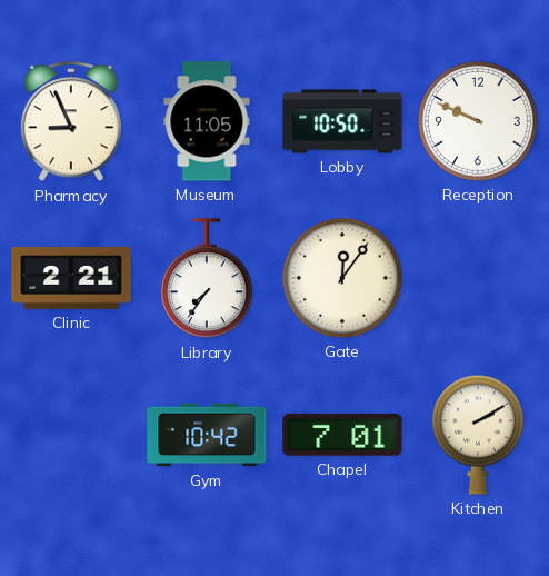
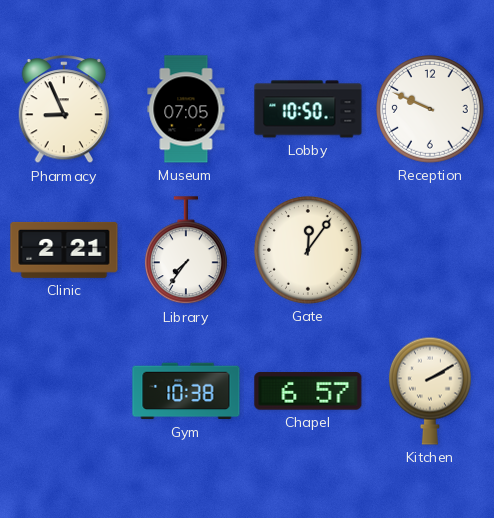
Museum: 11:05 -> 07:05 (186, 109)
Gym: 10:42 -> 10:38 (186, 391)
Chapel: 7:01 -> 6:57 (308, 391)
